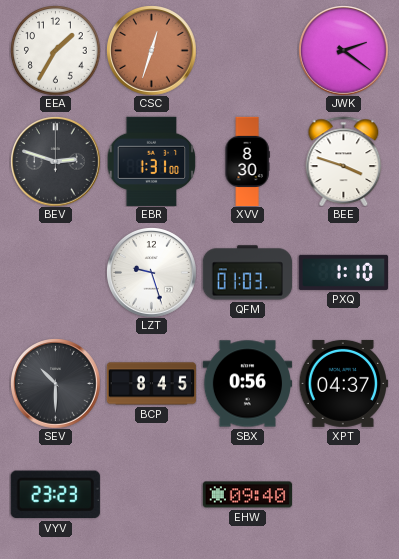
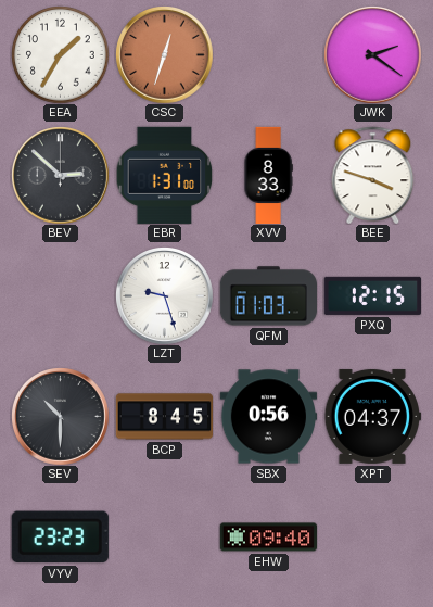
BEV: 2:48 -> 2:52 (60, 175)
XVV: 8:30 -> 8:33 (268, 175)
PXQ: 1:10 -> 12:15 (372, 295)
